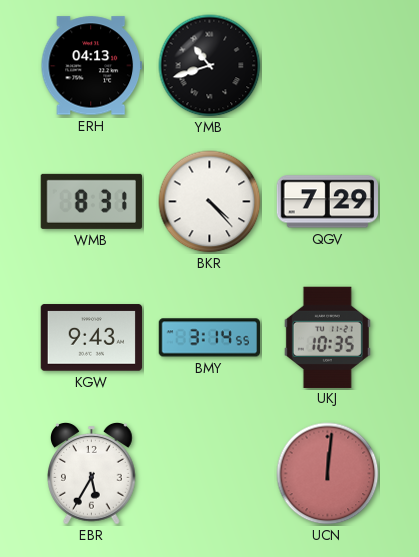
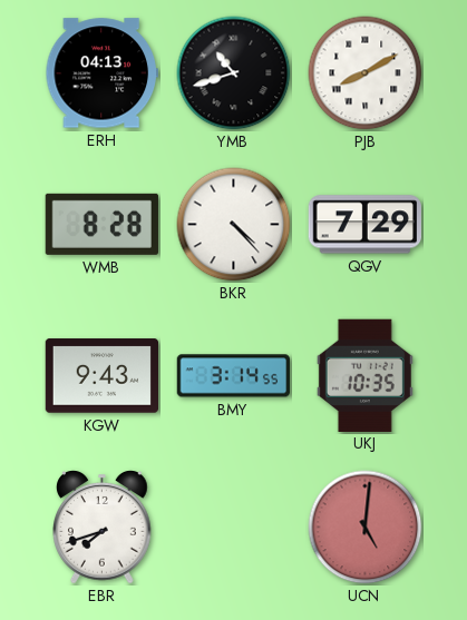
PJB: none -> 8:10 (366, 73)
WMB: 8:31 -> 8:28 (101, 224)
EBR: 5:35 -> 7:42 (103, 528)
UCN: 12:01 -> 5:01 (366, 528)
